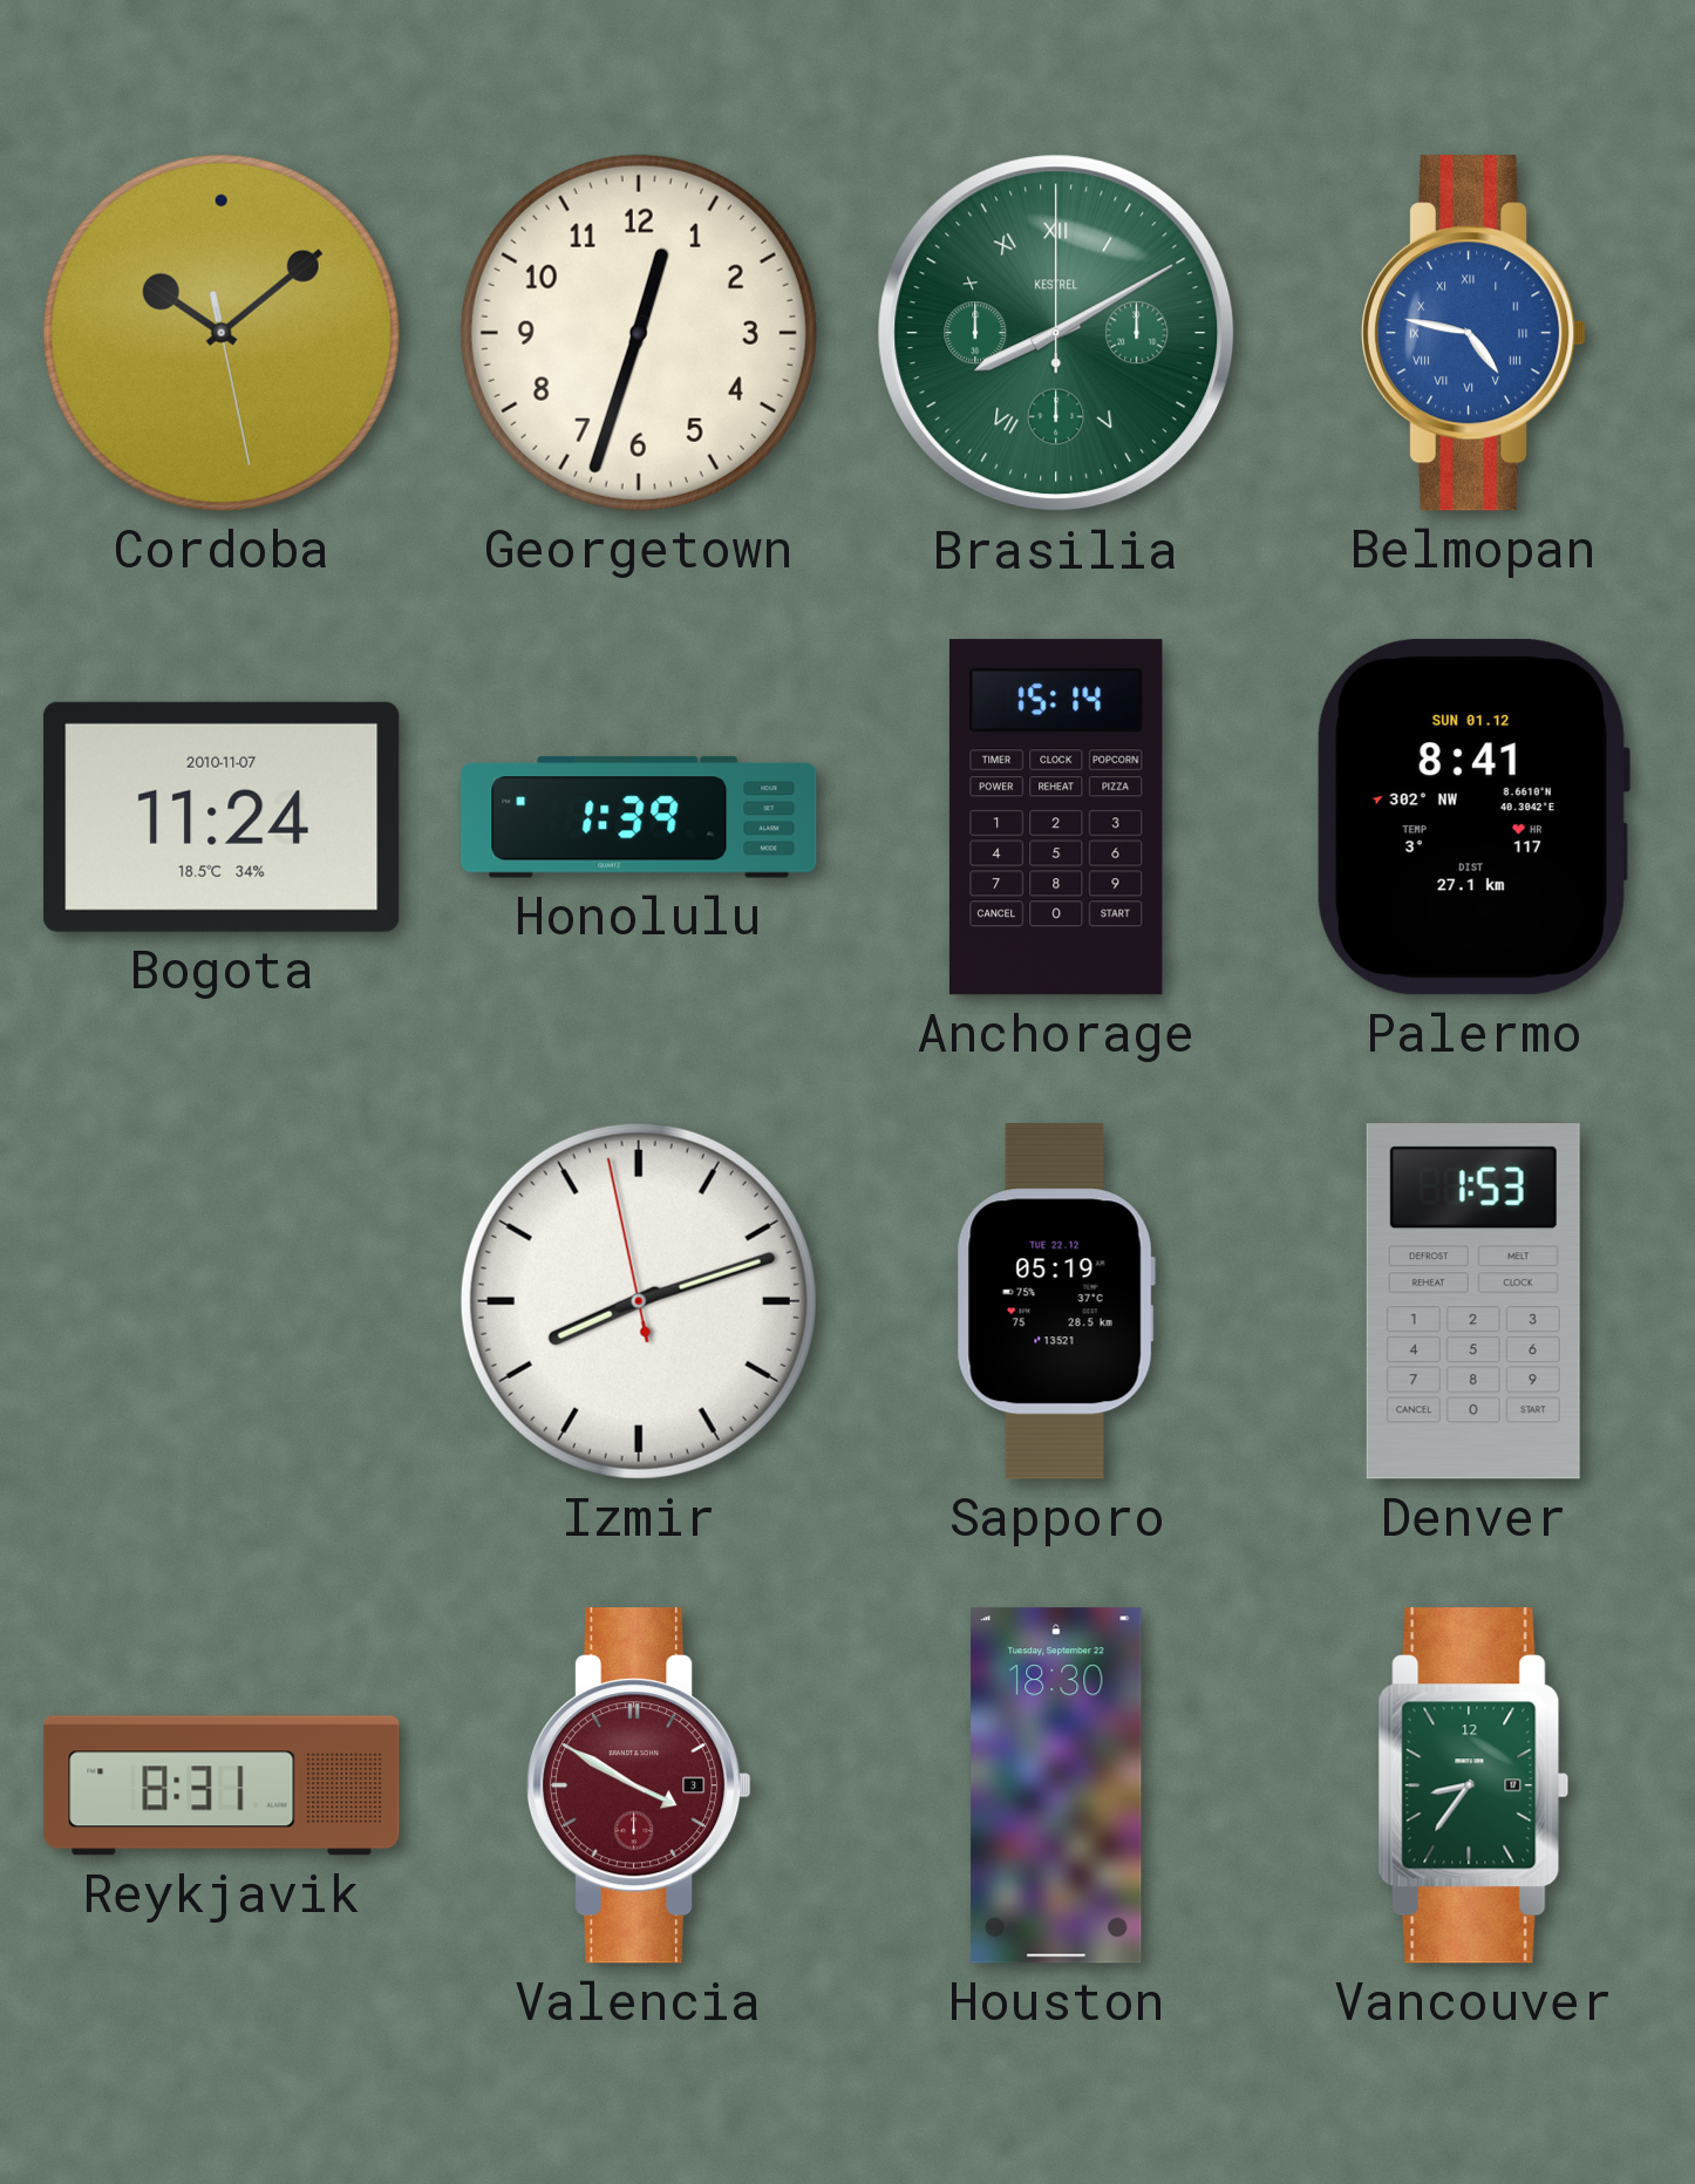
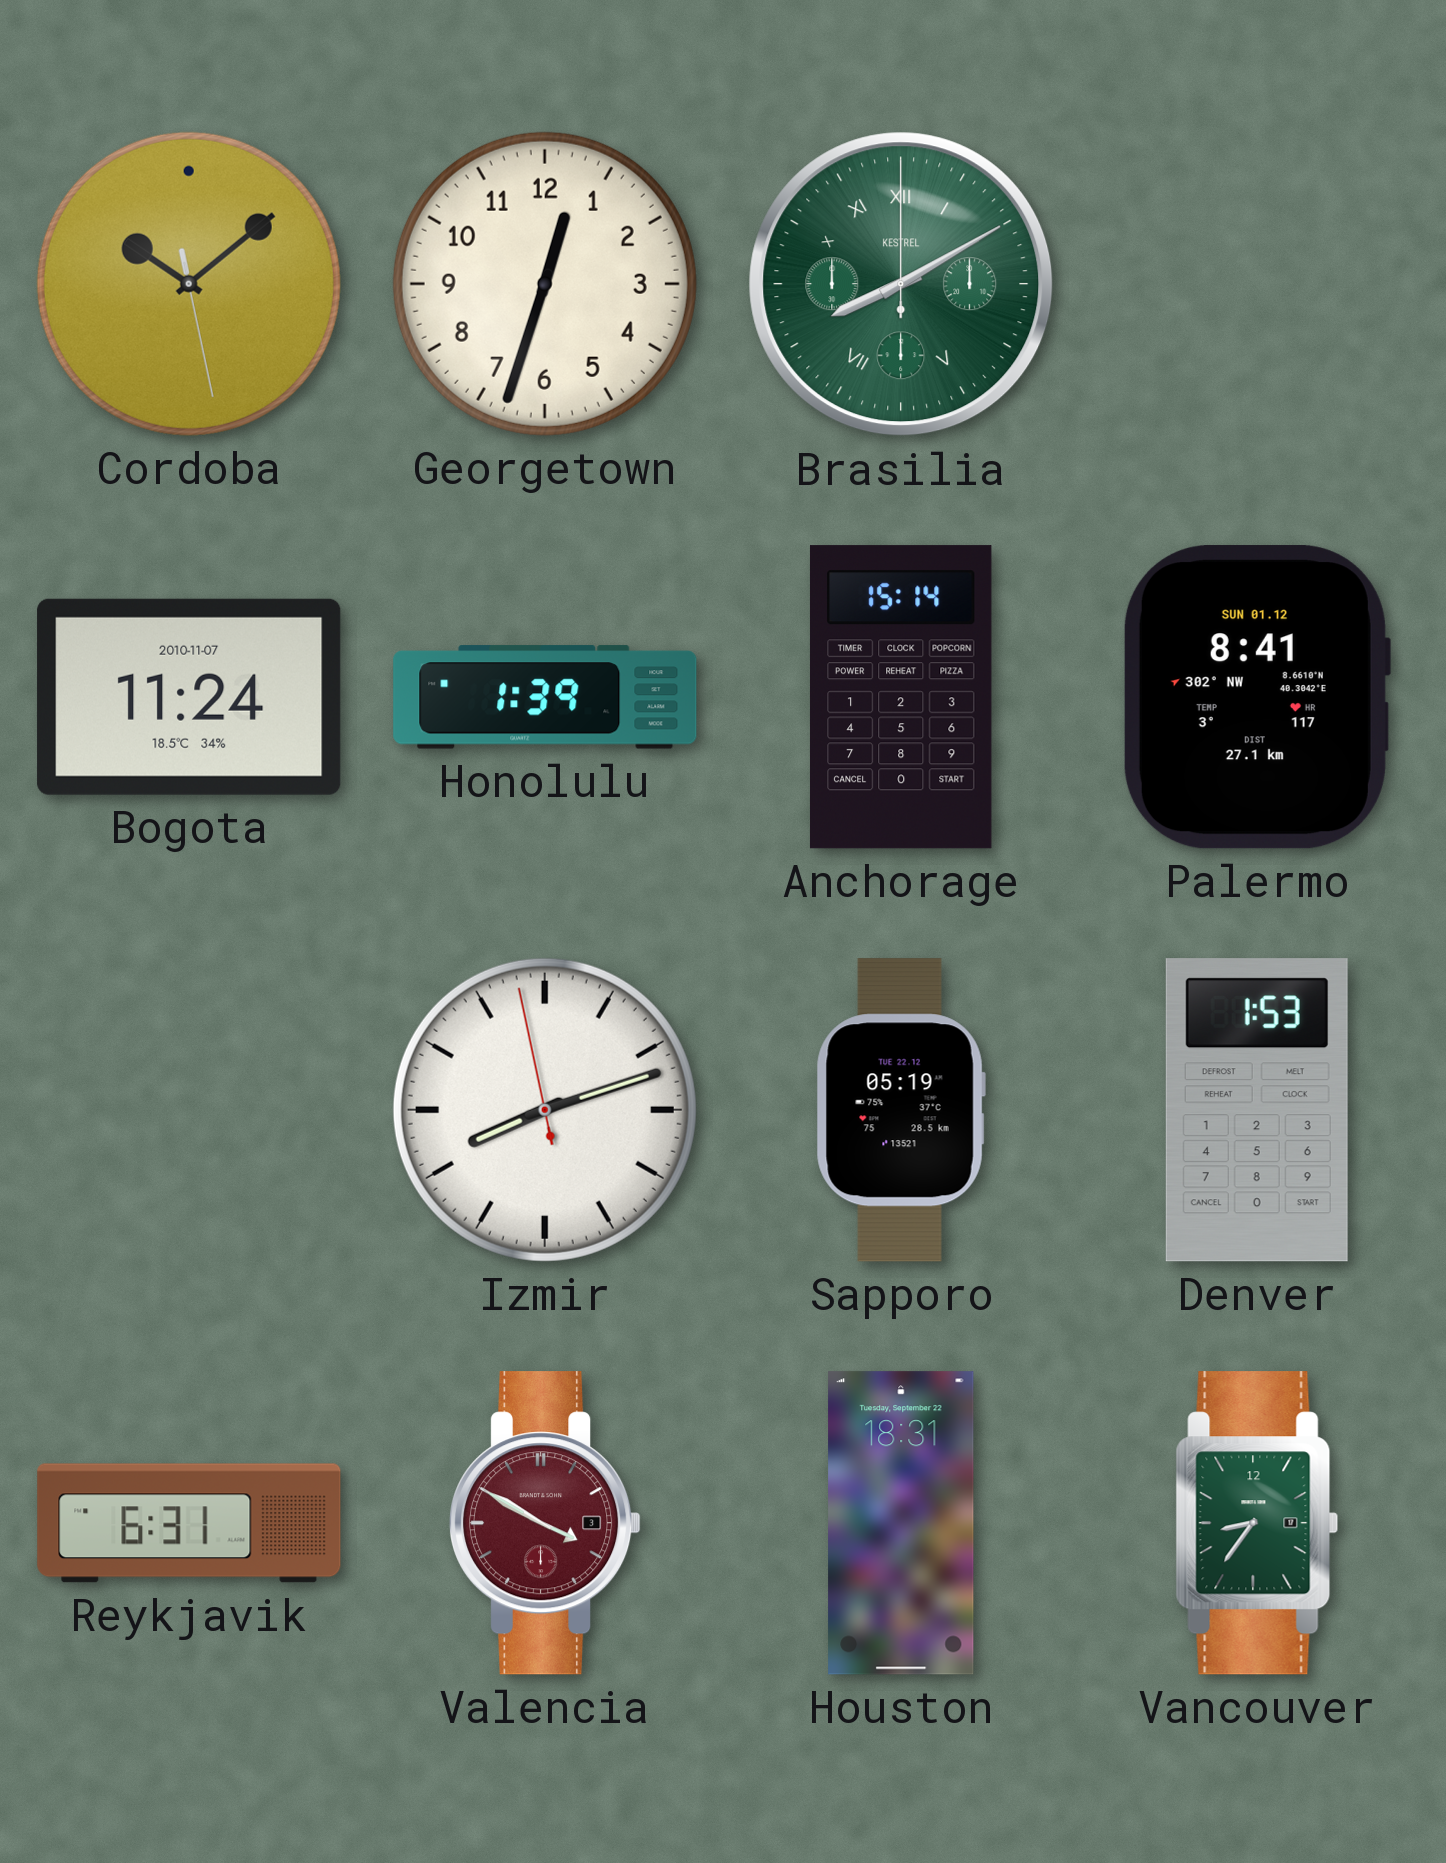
Belmopan: 4:47 -> none (1475, 333)
Reykjavik: 8:31 -> 6:31 (189, 1523)
Houston: 18:30 -> 18:31 (901, 1523)
